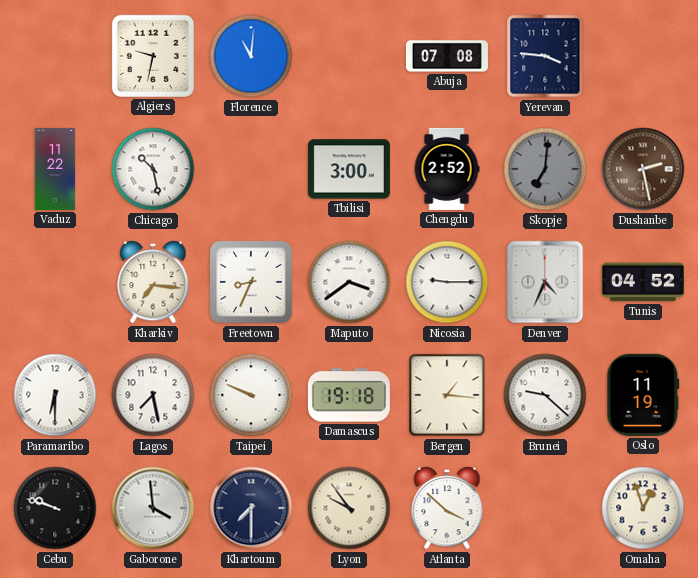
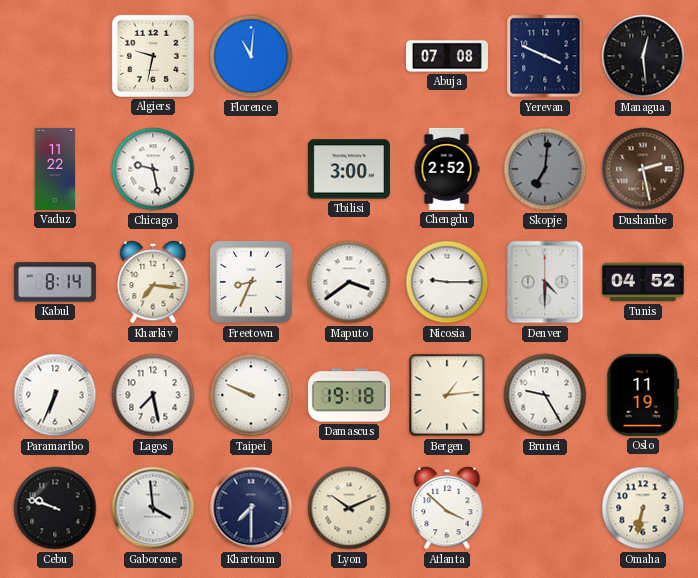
Yerevan: 3:46 -> 3:49 (545, 56)
Managua: none -> 12:29 (643, 56)
Chicago: 10:28 -> 9:28 (153, 169)
Kabul: none -> 8:14 (55, 282)
Denver: 4:34 -> 4:30 (545, 282)
Paramaribo: 6:30 -> 6:34 (55, 395)
Bergen: 1:16 -> 1:14 (447, 395)
Brunei: 9:22 -> 9:25 (545, 395)
Lyon: 9:54 -> 10:11 (349, 508)
Omaha: 12:57 -> 6:32 (643, 508)
